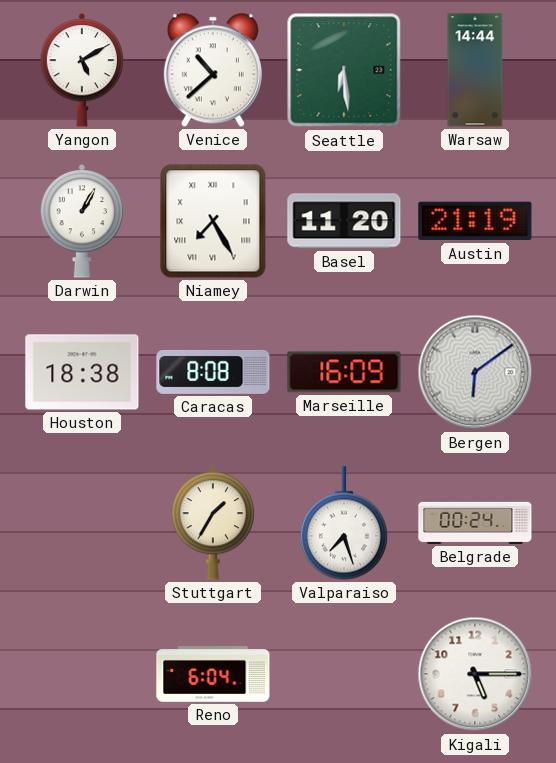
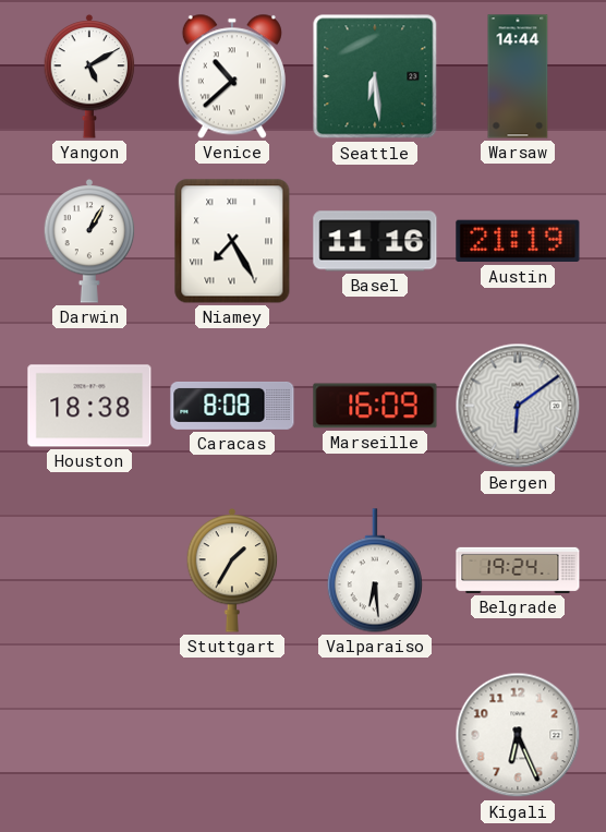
Basel: 11:20 -> 11:16 (375, 241)
Valparaiso: 7:27 -> 6:29 (375, 570)
Belgrade: 00:24 -> 19:24 (518, 570)
Reno: 6:04 -> none (213, 674)
Kigali: 5:15 -> 6:26 (518, 735)
